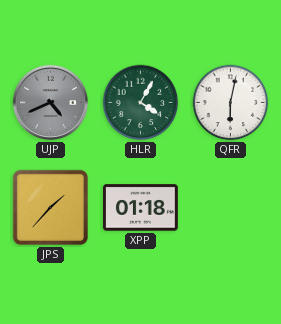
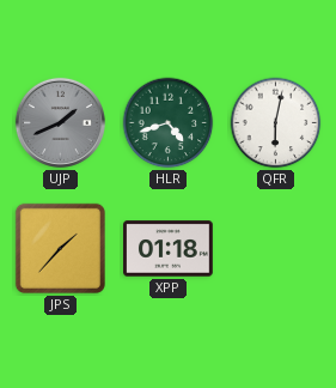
UJP: 4:41 -> 1:41 (60, 122)
HLR: 4:05 -> 4:42 (169, 123)
